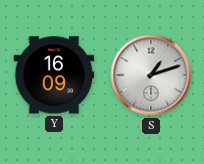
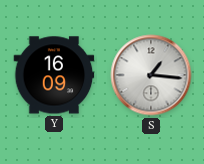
S: 1:12 -> 1:16 (151, 75)
